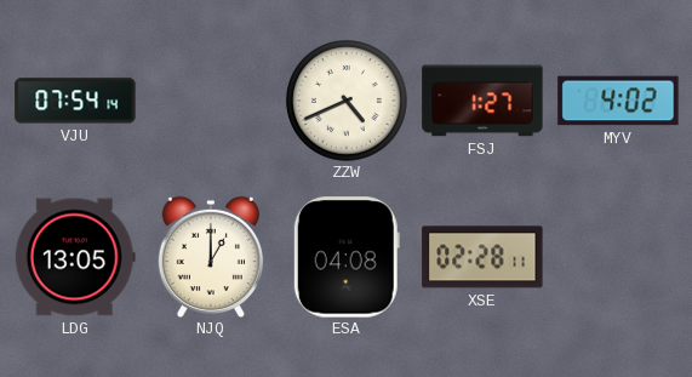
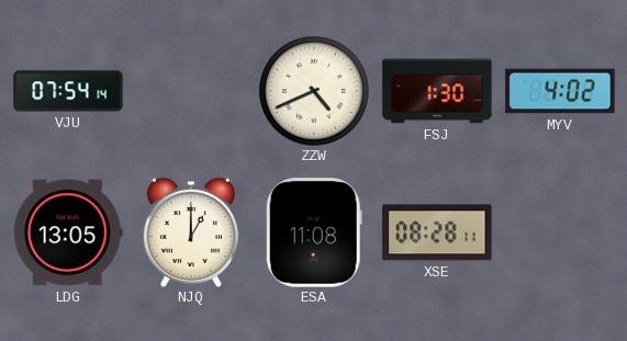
FSJ: 1:27 -> 1:30 (437, 91)
ESA: 04:08 -> 11:08 (314, 232)
XSE: 02:28 -> 08:28 (437, 232)
